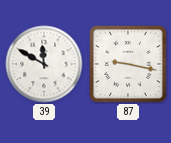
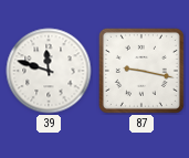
39: 11:50 -> 11:48 (49, 71)
